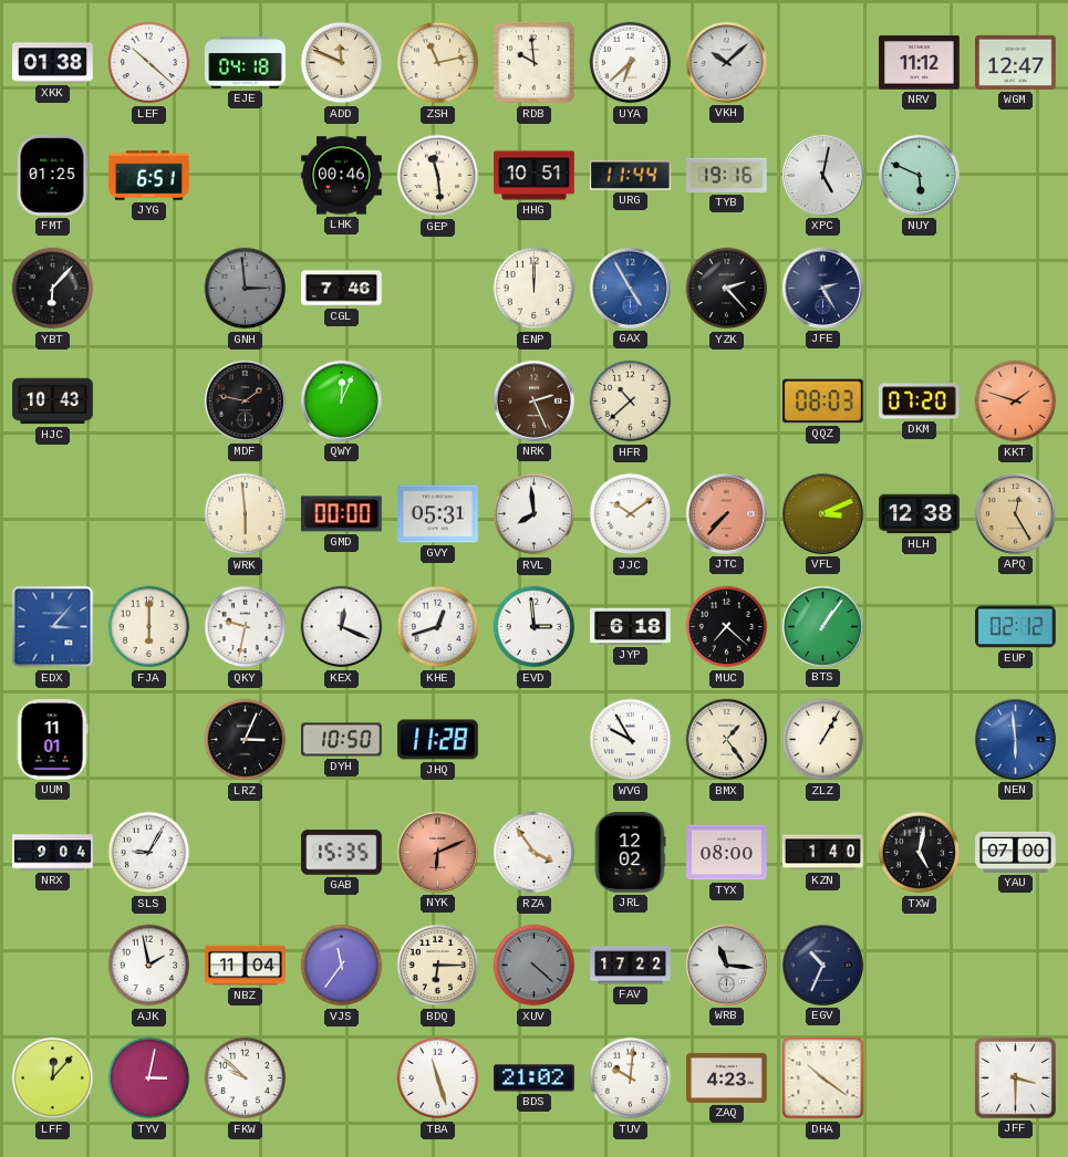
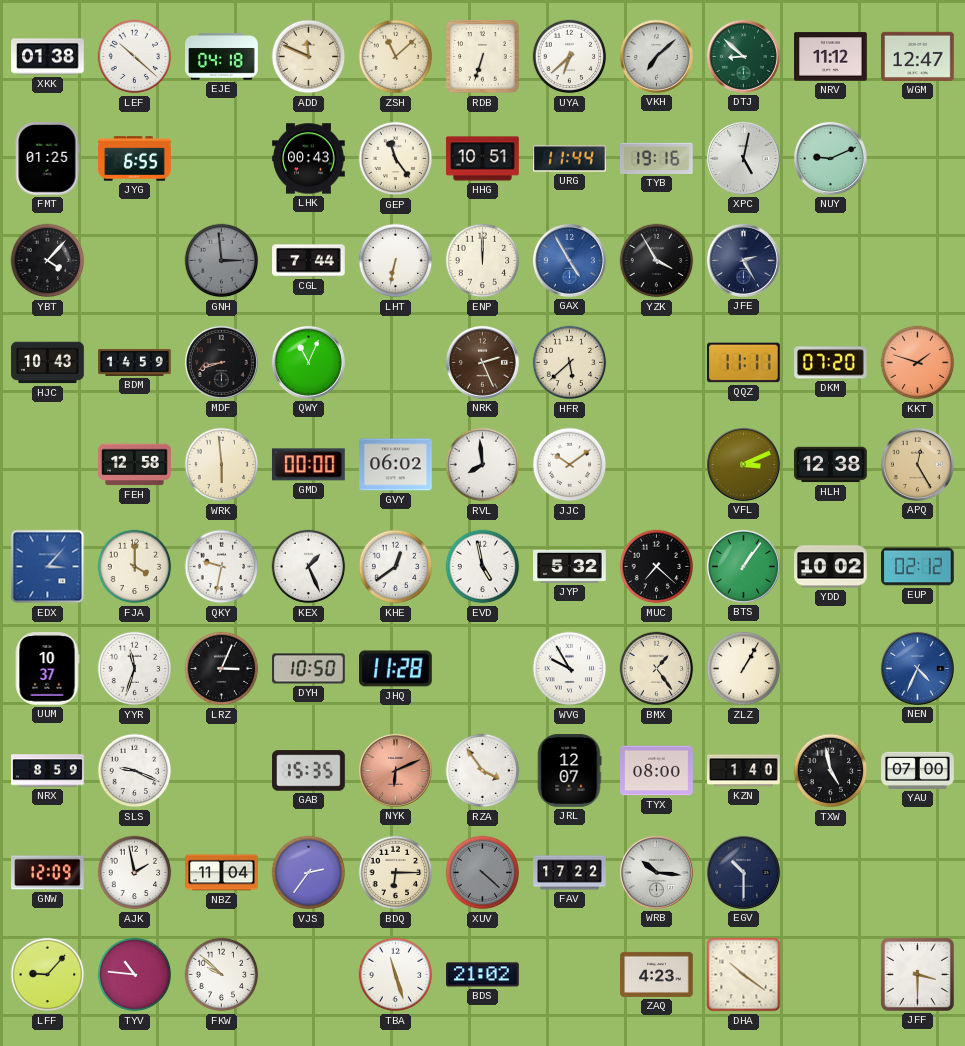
ZSH: 11:13 -> 11:08 (396, 57)
RDB: 9:59 -> 6:33 (483, 57)
VKH: 10:08 -> 7:08 (656, 56)
DTJ: none -> 8:52 (743, 56)
JYG: 6:51 -> 6:55 (135, 159)
LHK: 00:46 -> 00:43 (309, 159)
GEP: 11:29 -> 11:24 (396, 159)
NUY: 5:49 -> 9:11 (830, 158)
YBT: 6:07 -> 4:07 (48, 261)
CGL: 7:46 -> 7:44 (309, 261)
LHT: none -> 6:32 (396, 261)
YZK: 2:23 -> 3:55 (657, 261)
BDM: none -> 14:59 (135, 363)
MDF: 1:47 -> 8:42 (221, 362)
QWY: 12:04 -> 11:04 (308, 362)
HFR: 10:38 -> 5:38 (570, 363)
QQZ: 08:03 -> 11:11 (744, 363)
FEH: none -> 12:58 (135, 465)
GVY: 05:31 -> 06:02 (396, 465)
JTC: 7:37 -> none (726, 513)
FJA: 6:00 -> 4:00 (135, 567)
KEX: 12:19 -> 1:26 (309, 567)
KHE: 12:42 -> 12:39 (396, 567)
EVD: 2:59 -> 4:58 (483, 567)
JYP: 6:18 -> 5:32 (570, 566)
YDD: none -> 10:02 (831, 567)
UUM: 11:01 -> 10:37 (47, 669)
YYR: none -> 11:33 (135, 669)
NEN: 5:59 -> 4:34 (917, 668)
NRX: 9:04 -> 8:59 (48, 771)
SLS: 9:05 -> 9:19 (135, 771)
JRL: 12:02 -> 12:07 (569, 771)
TXW: 5:02 -> 4:58 (831, 771)
GNW: none -> 12:09 (48, 873)
VJS: 11:36 -> 2:36 (309, 873)
WRB: 11:16 -> 10:16 (656, 872)
EGV: 10:34 -> 10:30 (743, 872)
LFF: 12:07 -> 9:07 (48, 975)
TYV: 3:02 -> 10:46 (135, 975)
TUV: 10:01 -> none (631, 1078)
